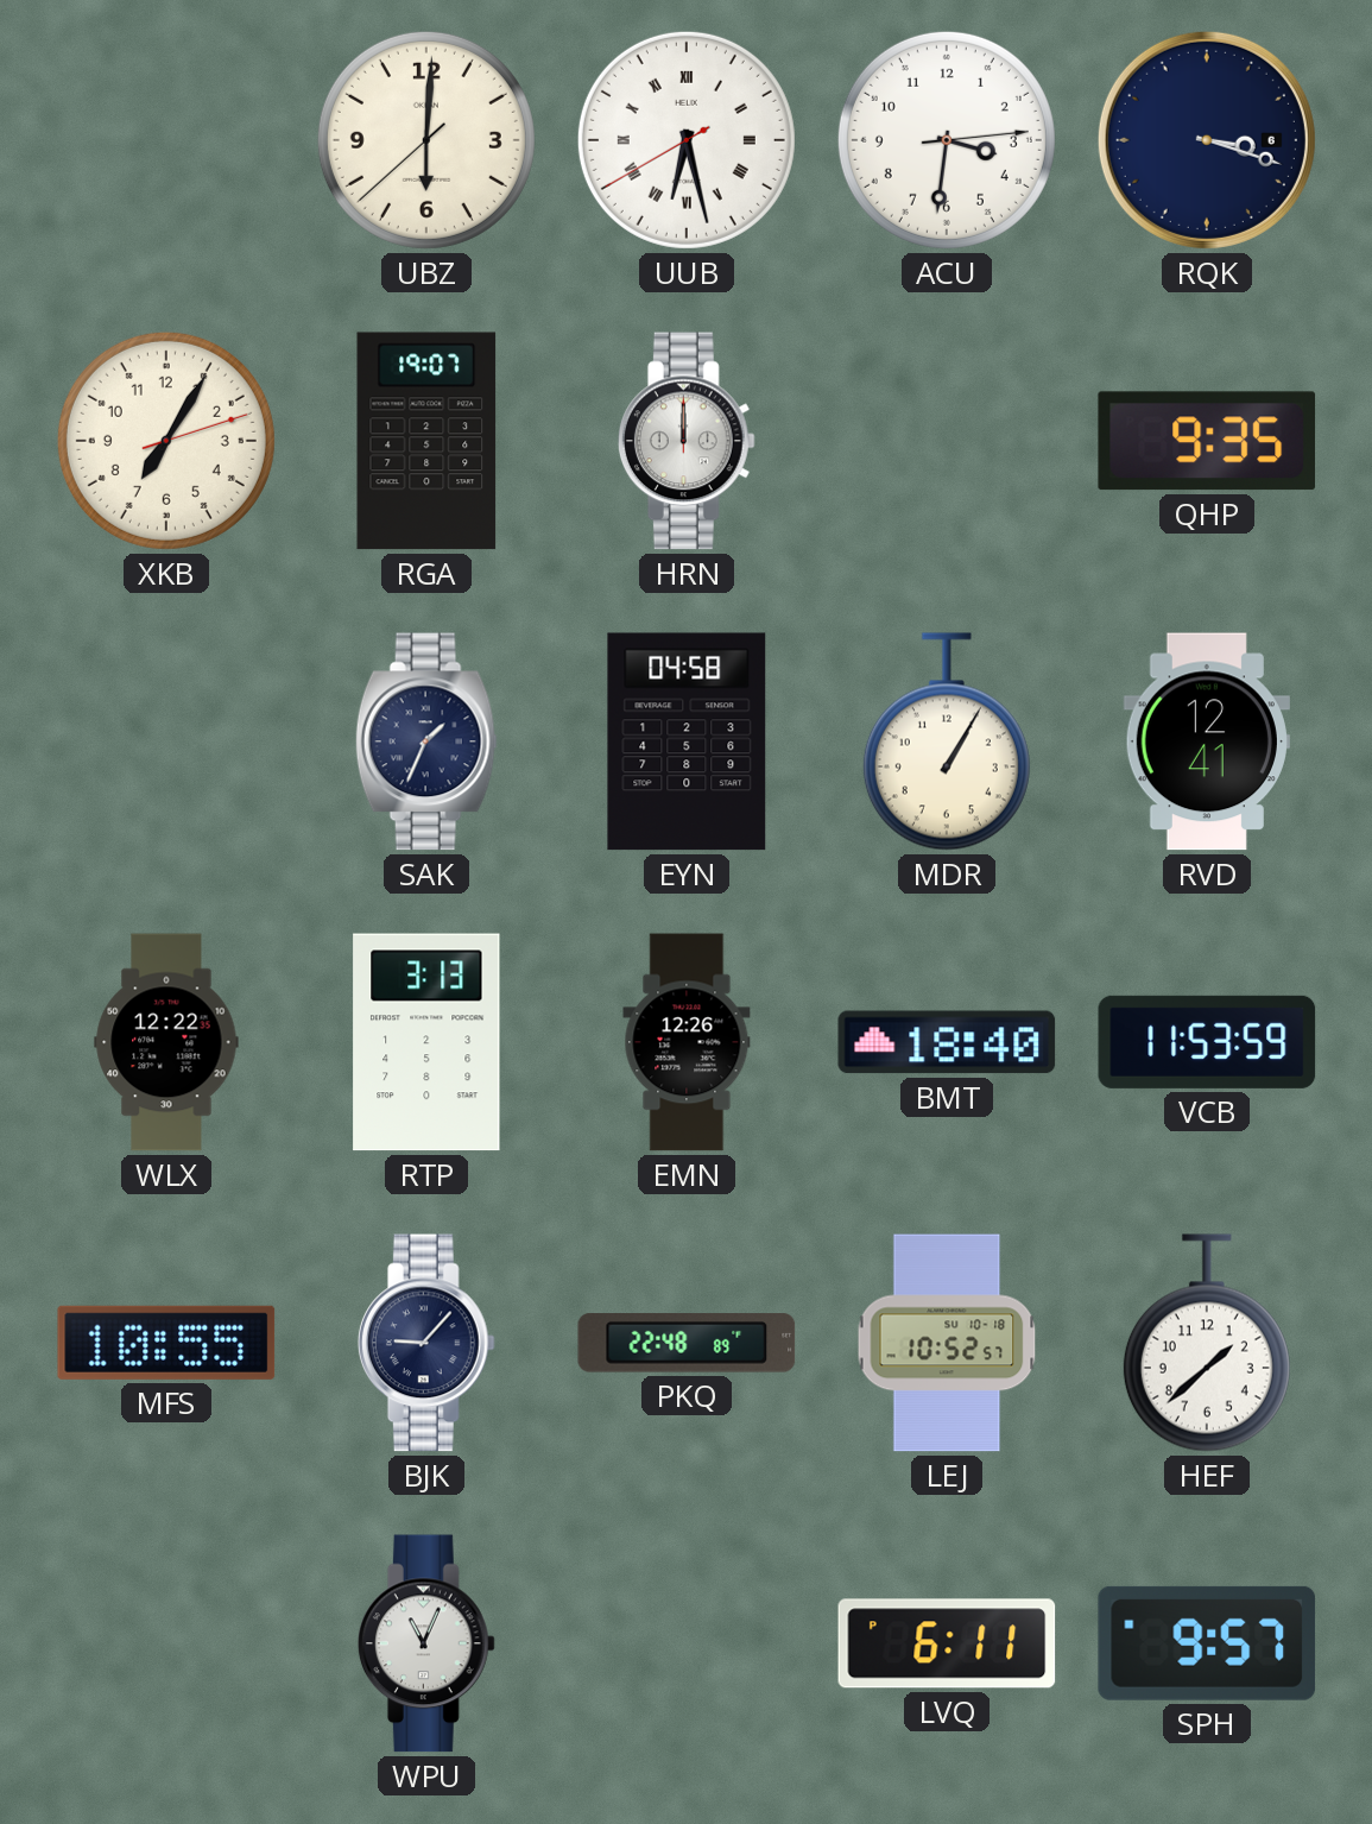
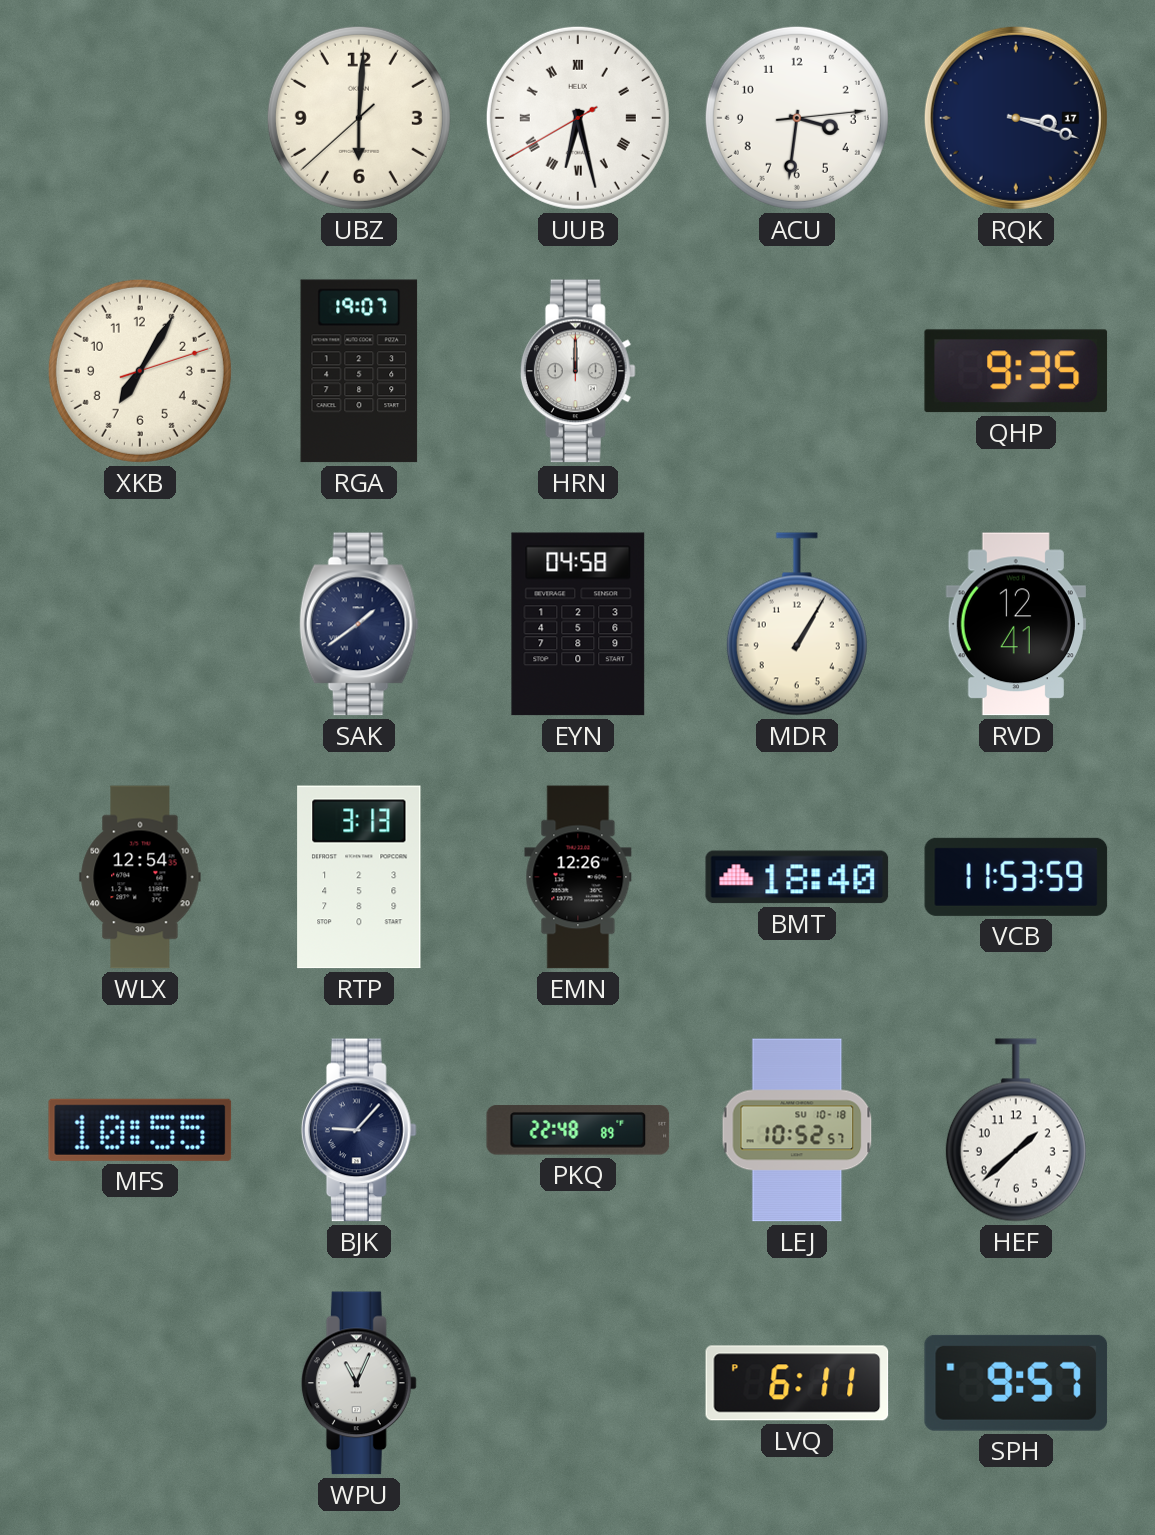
RQK date: 6 -> 17 (1016, 118)
SAK: 1:34 -> 1:39 (359, 624)
WLX: 12:22 -> 12:54 (140, 877)
